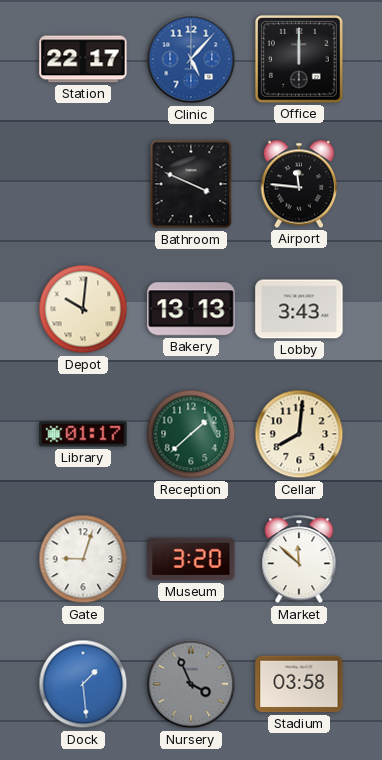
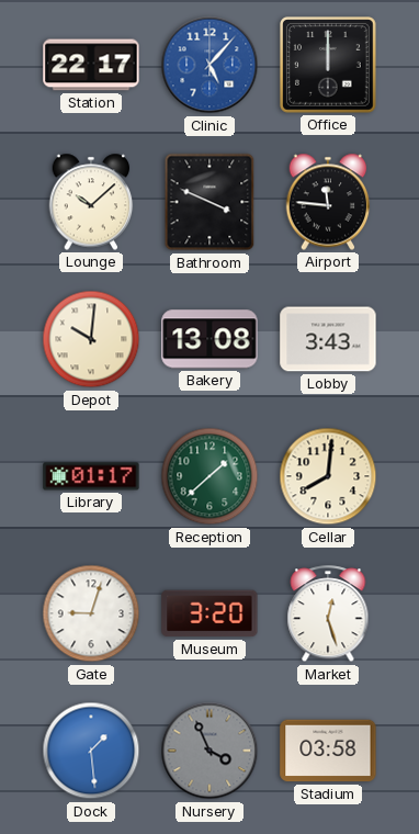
Lounge: none -> 10:08 (91, 202)
Bakery: 13:13 -> 13:08 (209, 339)
Market: 11:52 -> 12:27 (328, 615)
